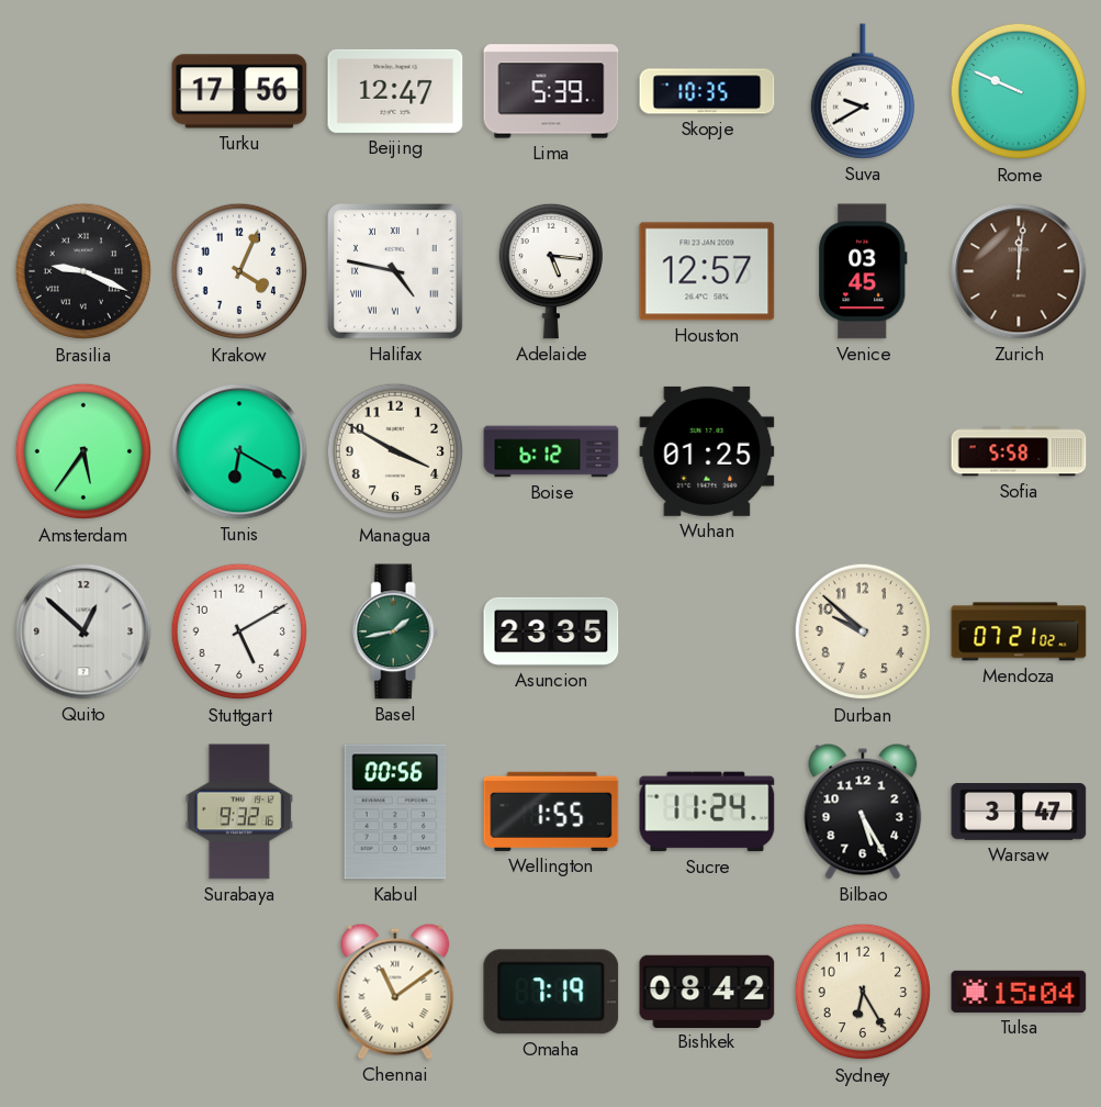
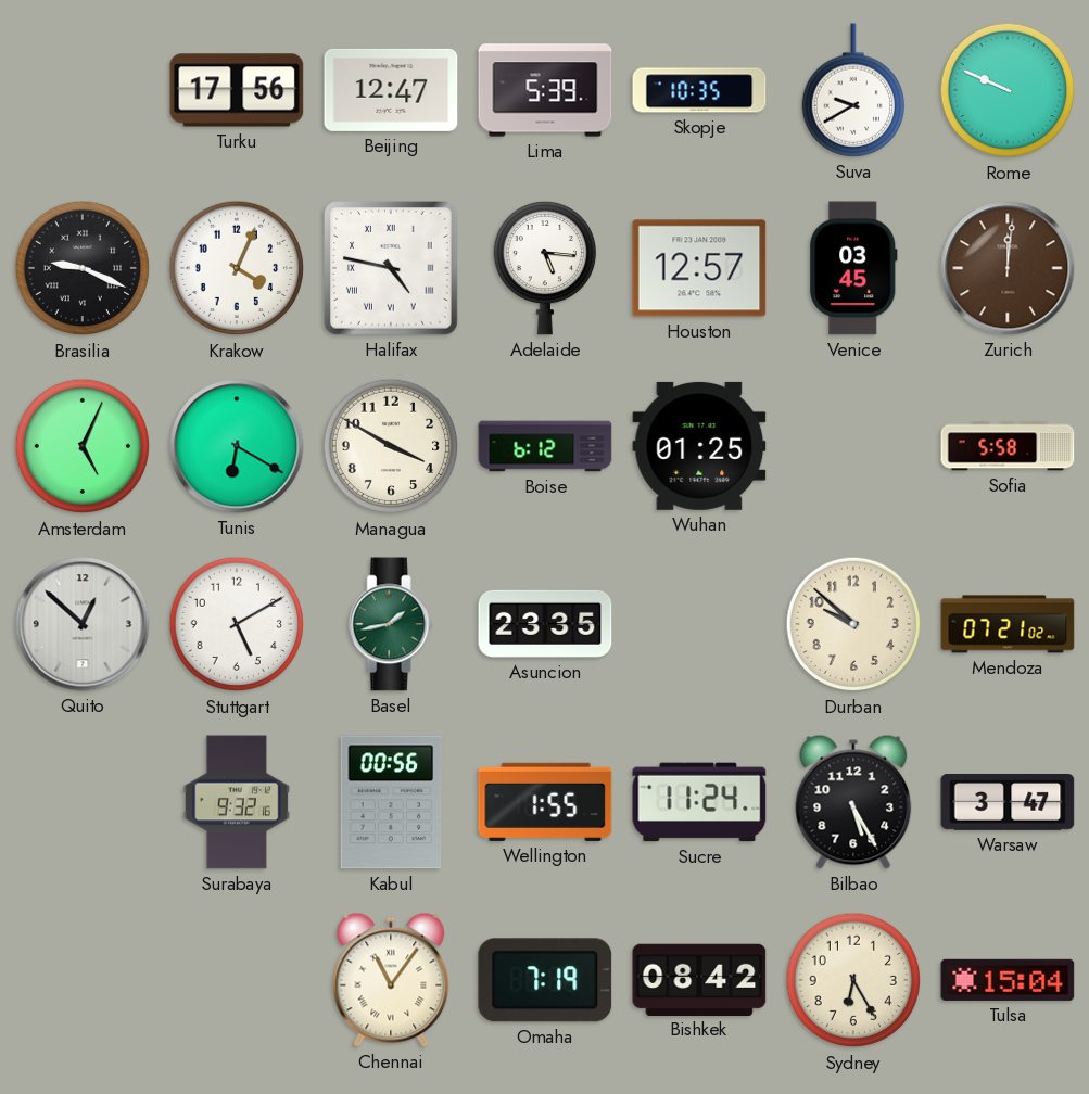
Amsterdam: 5:36 -> 5:04 (83, 446)
Chennai: 11:09 -> 11:06 (391, 980)
